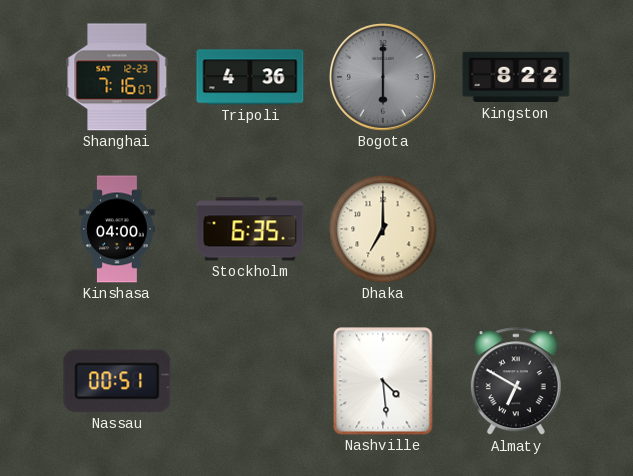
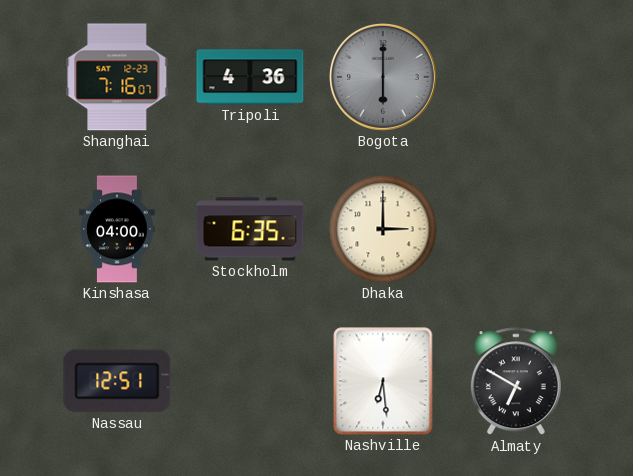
Kingston: 8:22 -> none (516, 77)
Dhaka: 7:00 -> 3:00 (383, 229)
Nassau: 00:51 -> 12:51 (117, 381)
Nashville: 4:29 -> 6:29 (383, 381)
